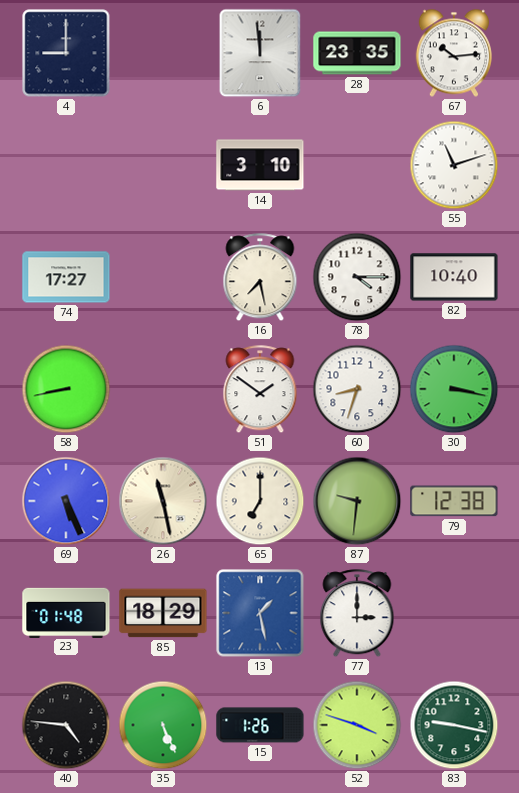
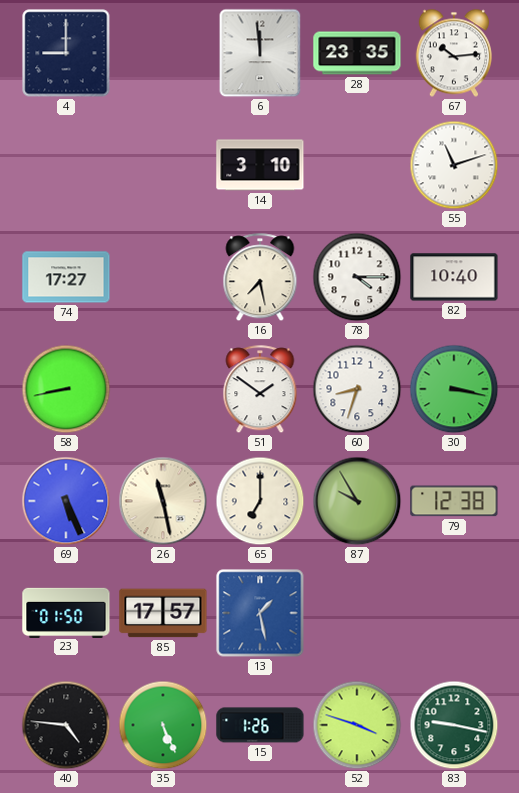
87: 9:31 -> 9:55 (357, 501)
23: 01:48 -> 01:50 (66, 612)
85: 18:29 -> 17:57 (163, 613)
77: 3:00 -> none (357, 614)
